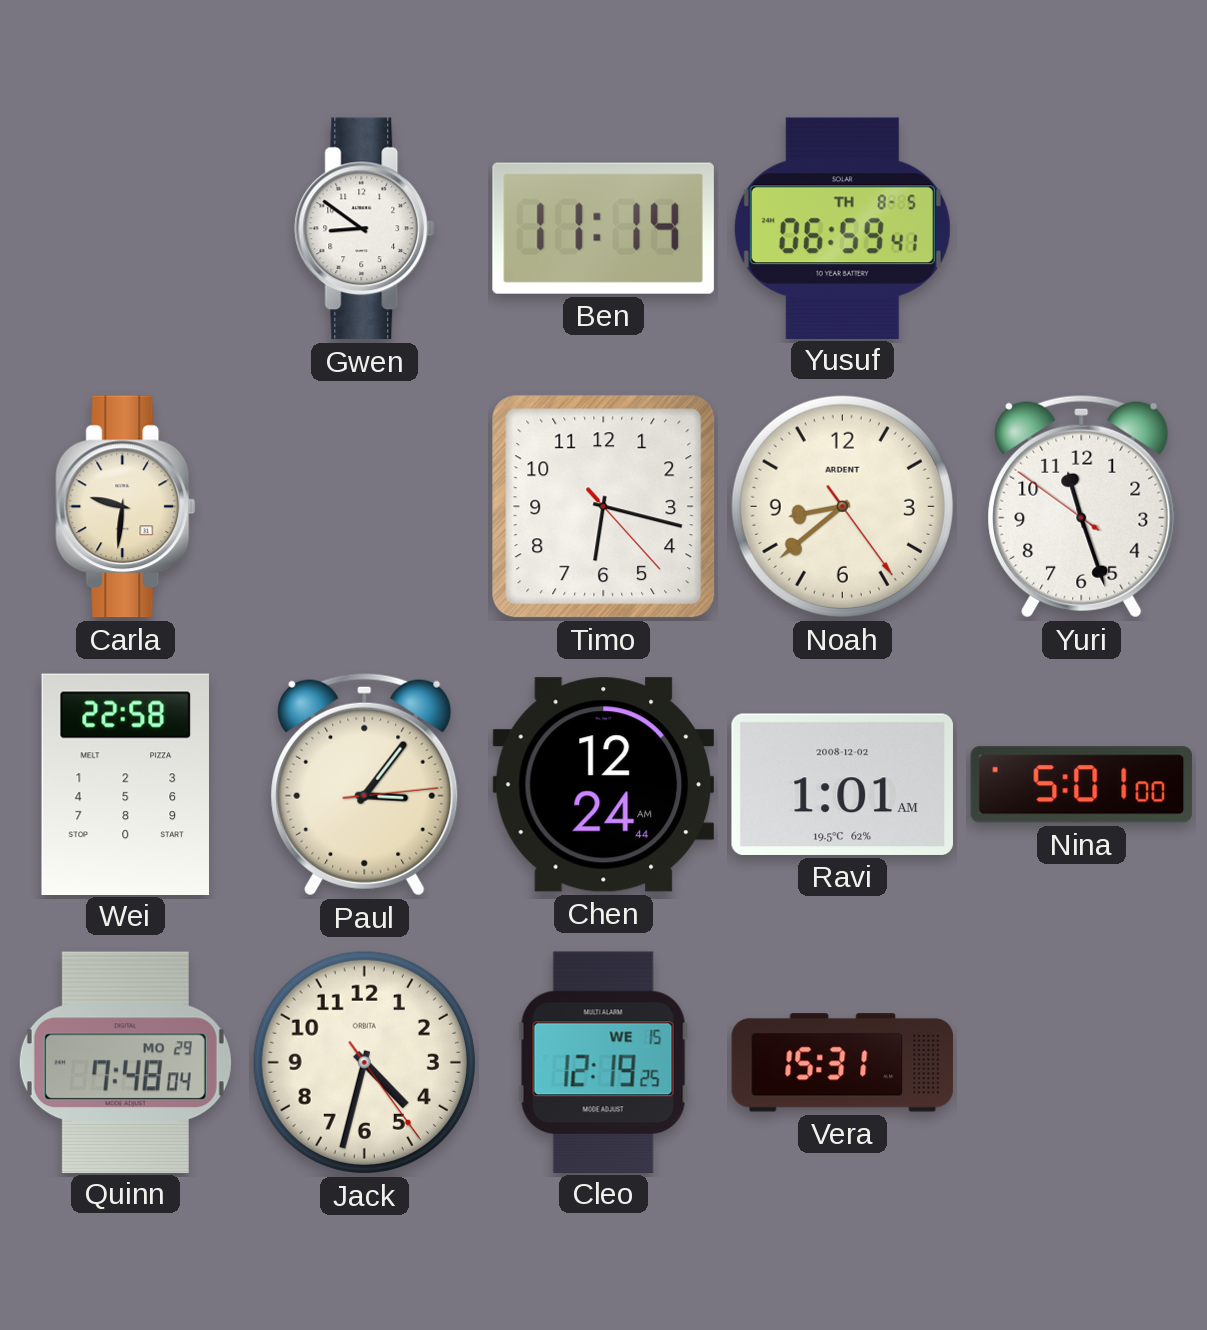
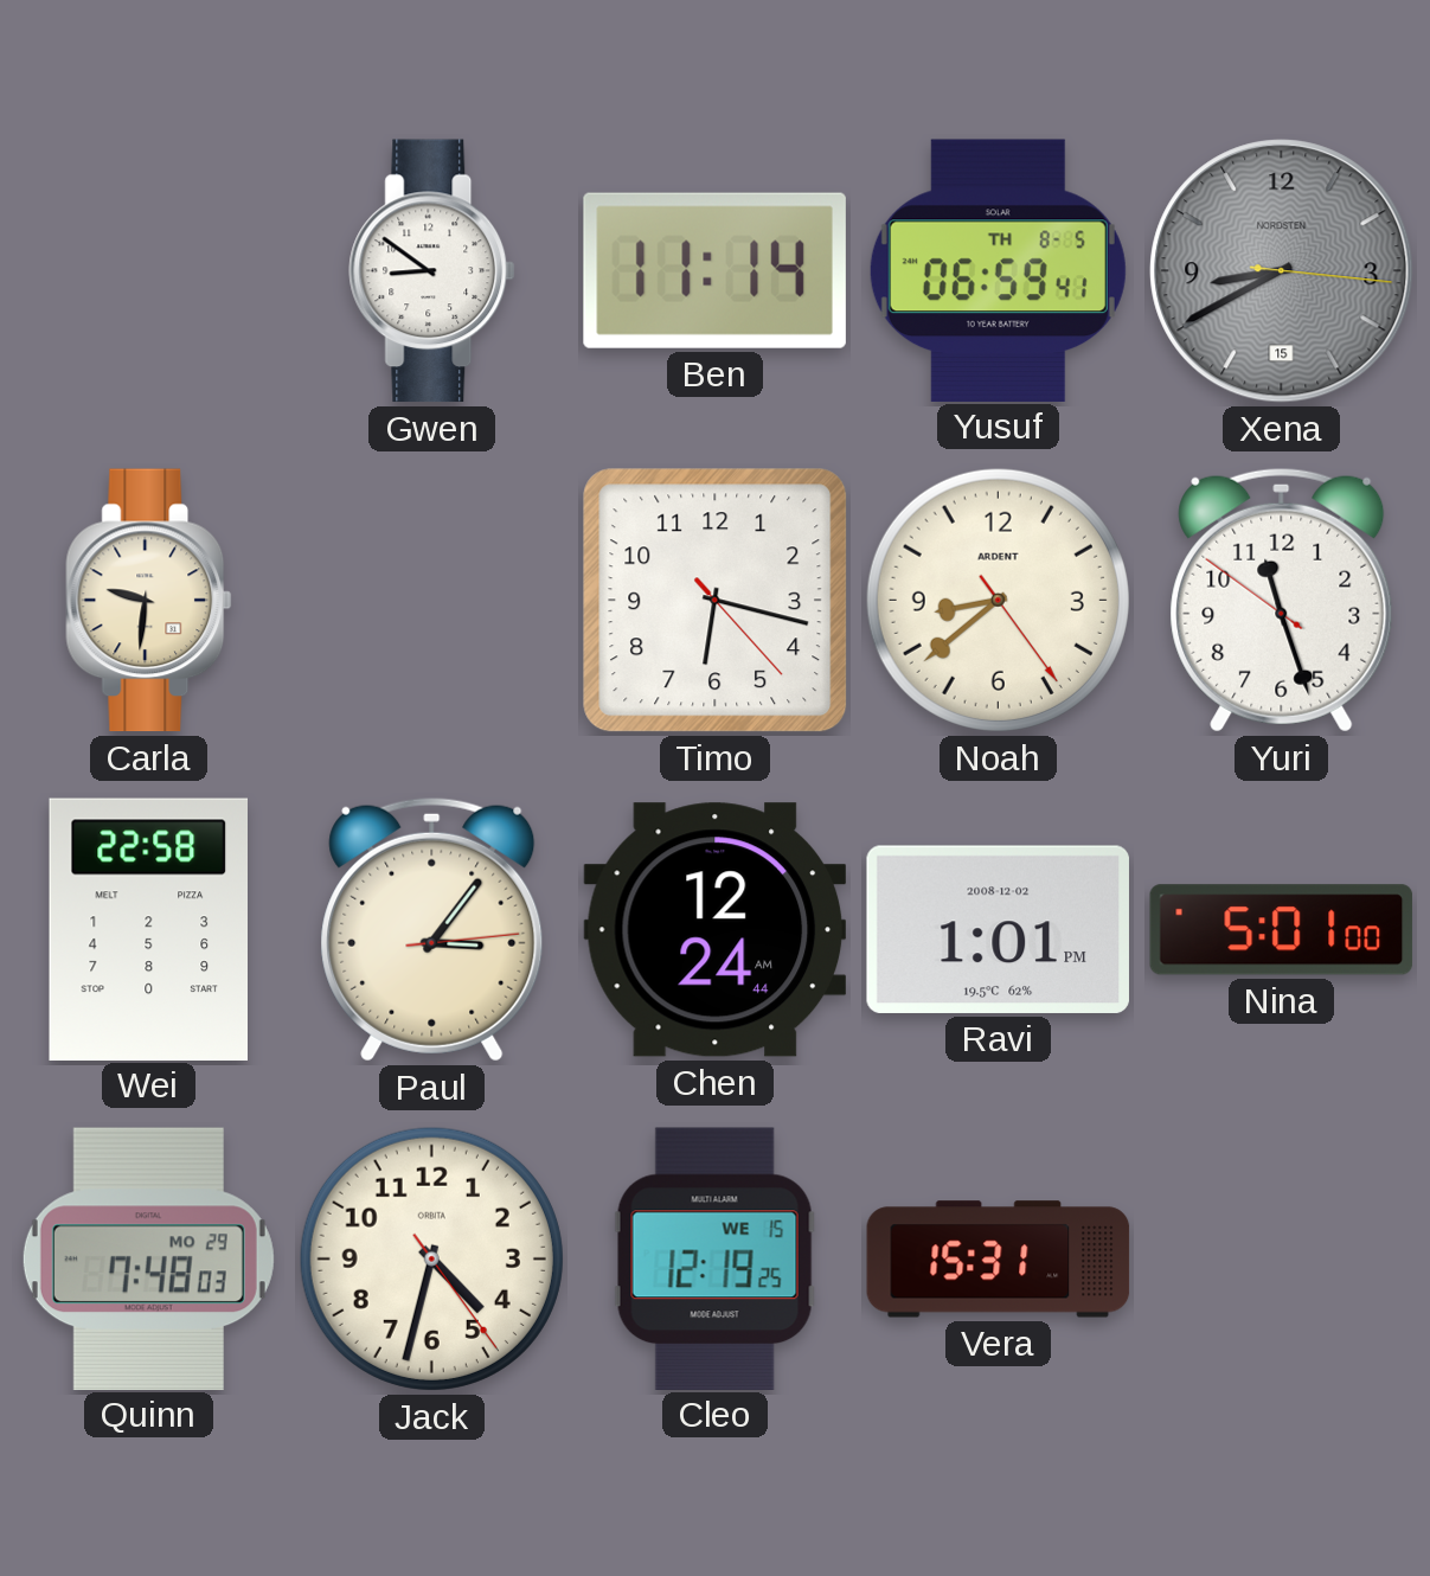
Xena: none -> 8:40 (1282, 271)
Ravi: 1:01 AM -> 1:01 PM (998, 929)
Quinn: 7:48:04 -> 7:48:03 (148, 1258)
